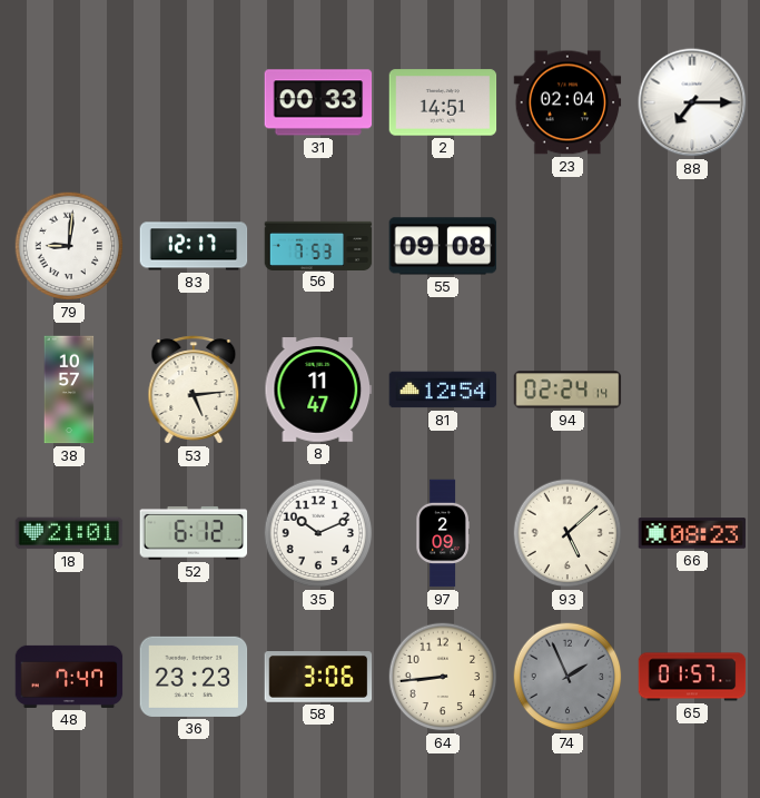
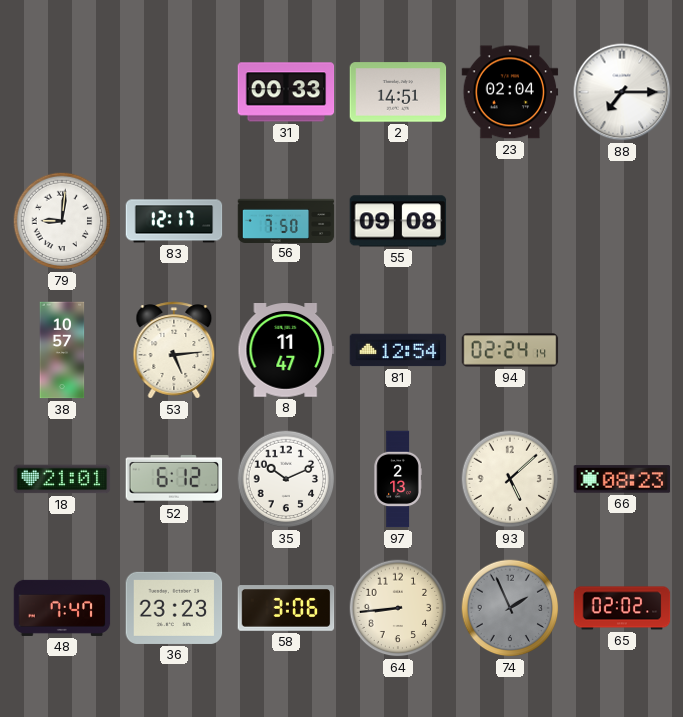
56: 7:53 -> 7:50 (286, 220)
97: 2:09 -> 2:13 (398, 479)
65: 01:57 -> 02:02 (622, 608)
